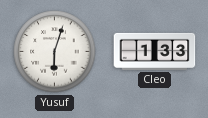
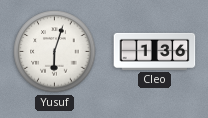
Cleo: 1:33 -> 1:36 (155, 51)
